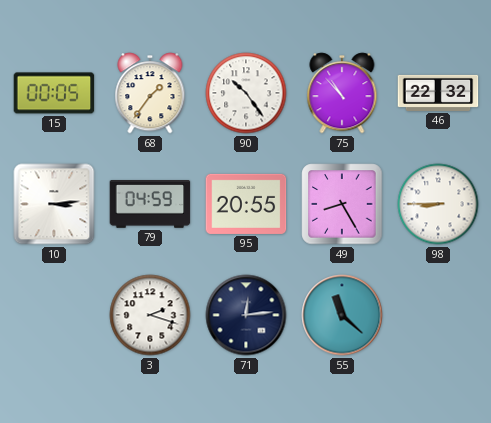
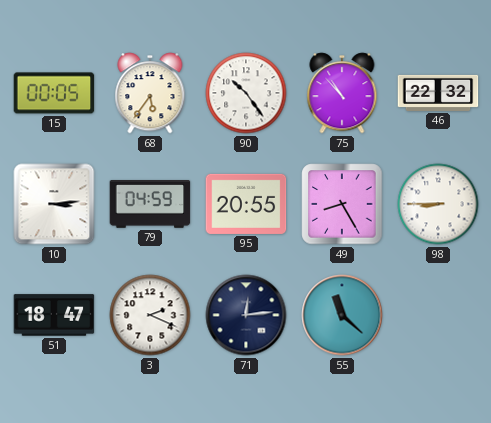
68: 1:36 -> 5:36 (150, 93)
51: none -> 18:47 (54, 315)
3: 2:18 -> 2:19 (150, 315)
